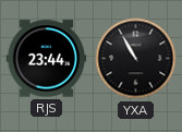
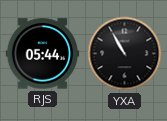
RJS: 23:44 -> 05:44 (43, 54)
